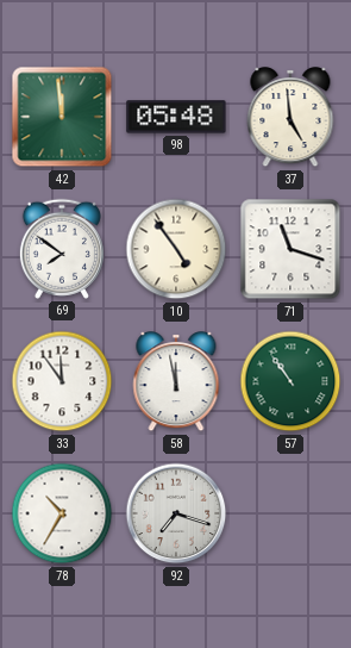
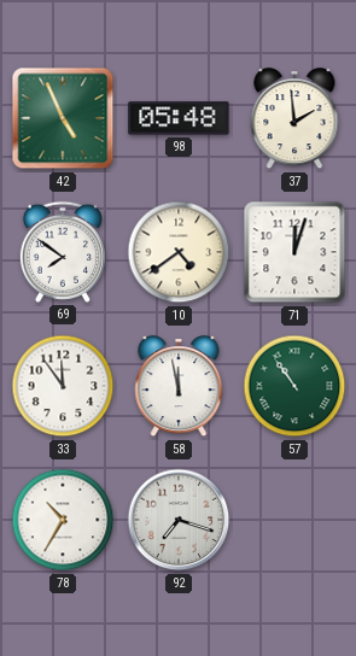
42: 11:59 -> 4:56 (63, 118)
37: 4:59 -> 1:59 (294, 119)
10: 4:54 -> 4:39 (179, 252)
71: 11:18 -> 12:03 (294, 252)
